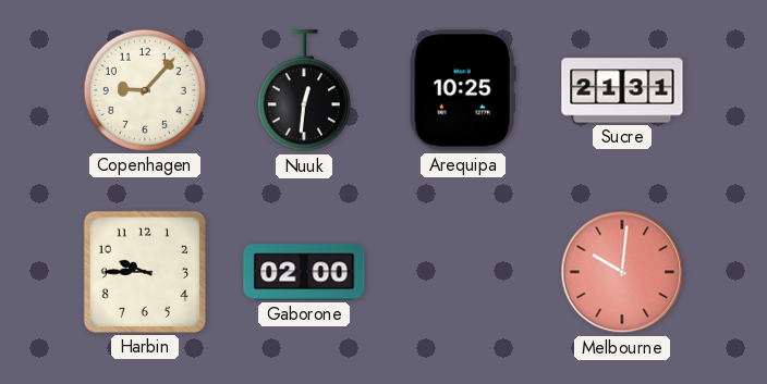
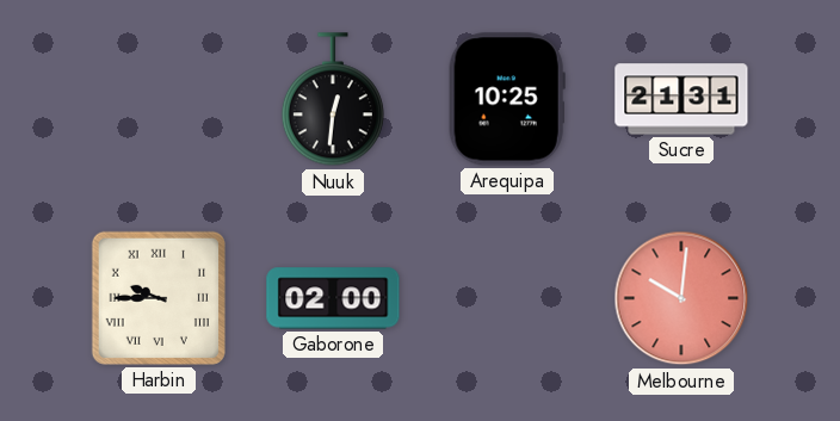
Copenhagen: 9:07 -> none (145, 90)
Harbin numerals: Arabic -> Roman (159, 298)
